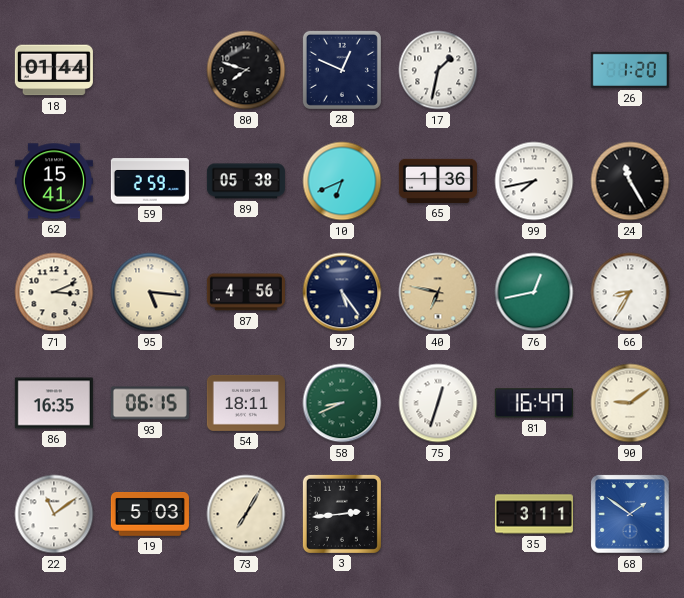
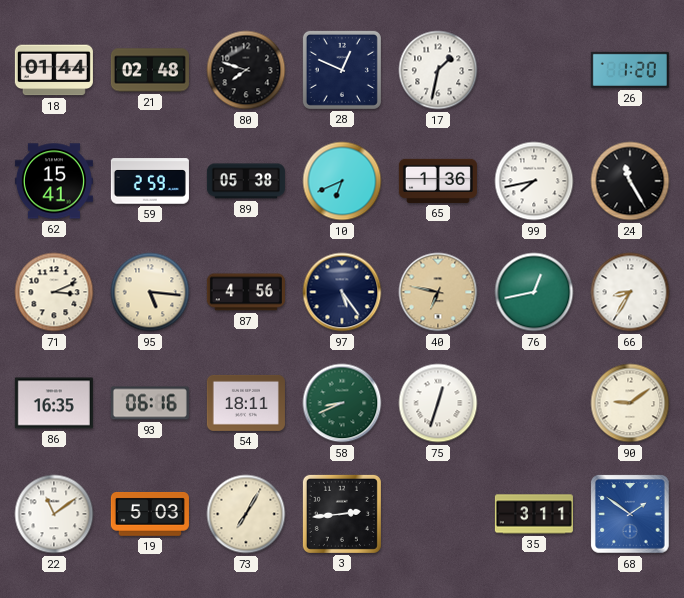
21: none -> 02:48 (150, 70)
93: 06:15 -> 06:16 (150, 403)
81: 16:47 -> none (534, 403)
